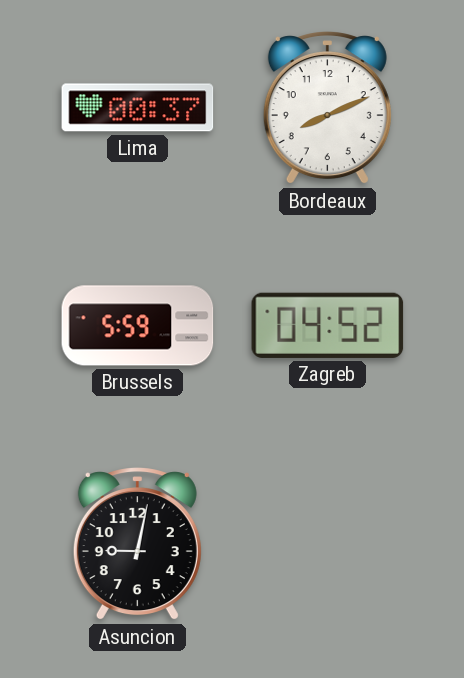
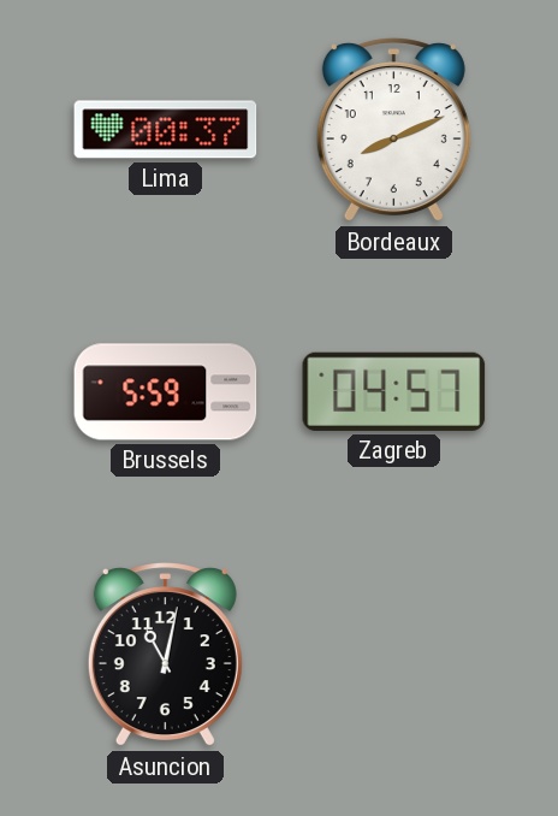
Zagreb: 04:52 -> 04:57 (394, 391)
Asuncion: 9:02 -> 11:02 (165, 655)
